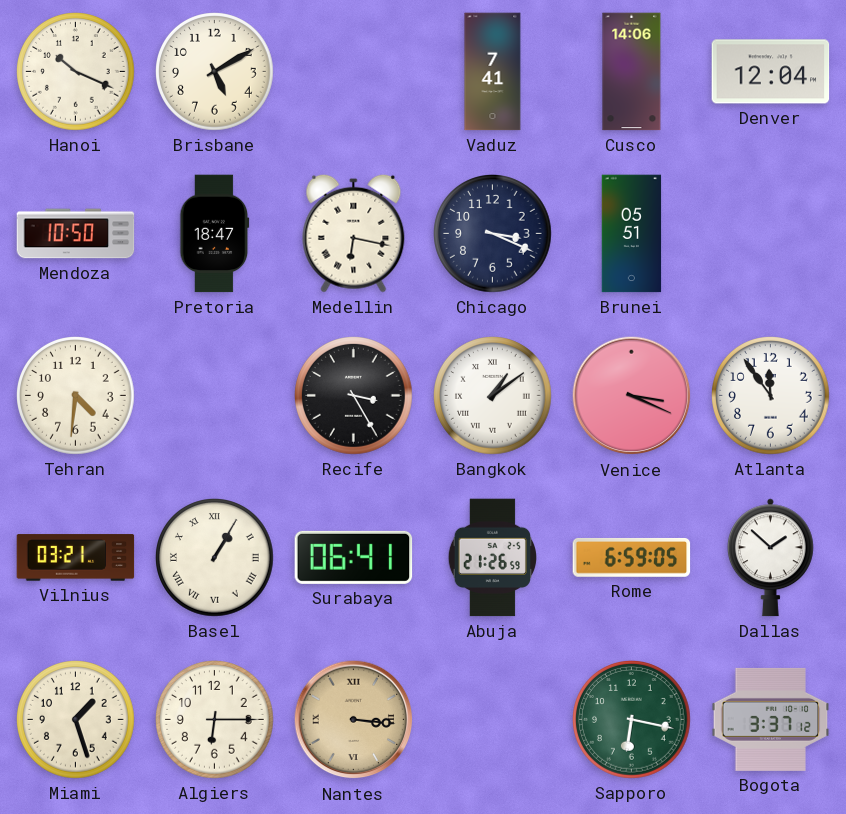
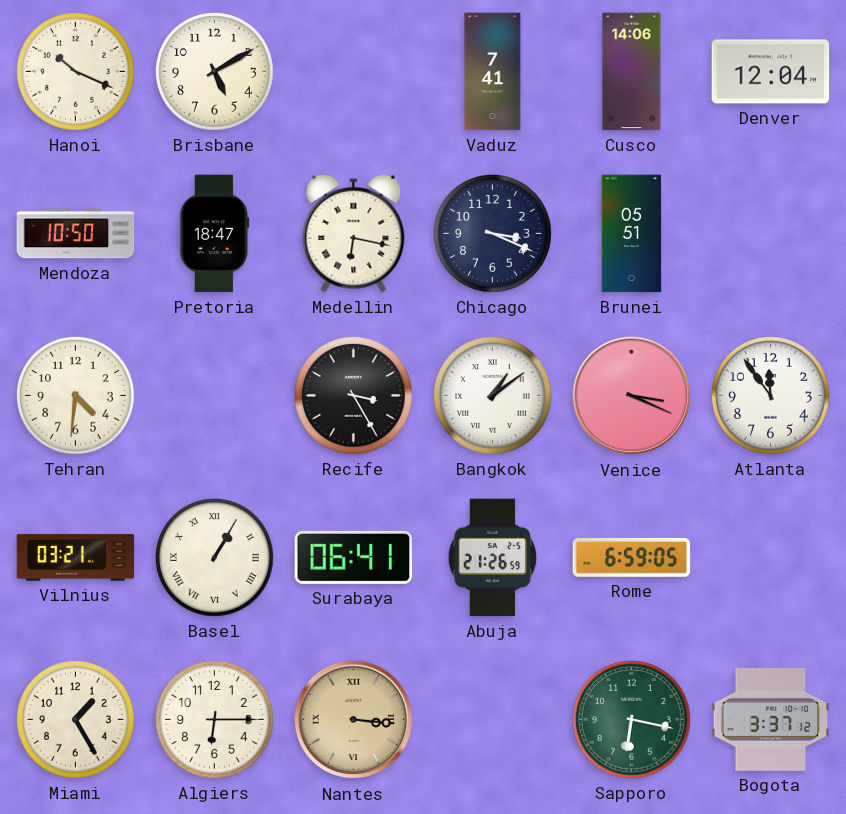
Dallas: 1:52 -> none (770, 558)
Miami: 1:27 -> 1:25 (76, 720)
